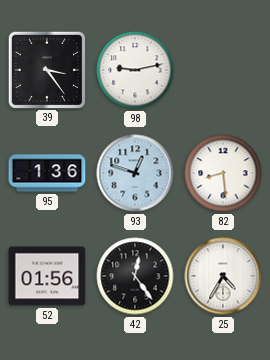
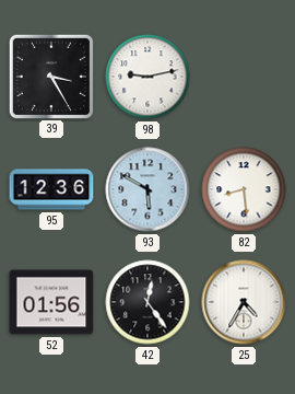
39: 3:24 -> 3:25 (50, 76)
95: 1:36 -> 12:36 (51, 189)
93: 12:48 -> 5:50 (147, 189)
